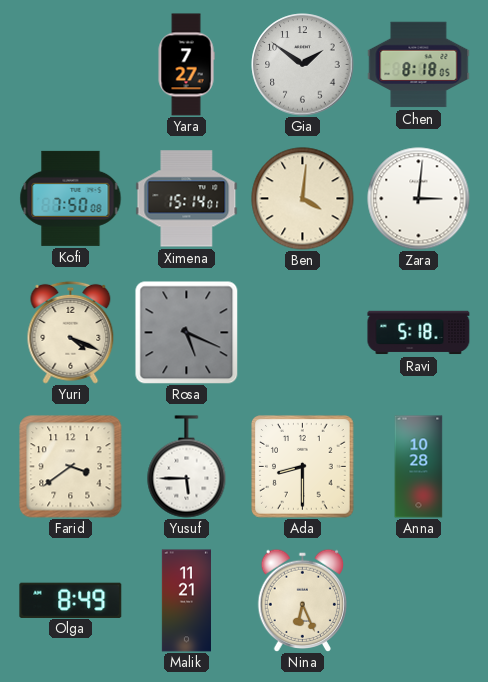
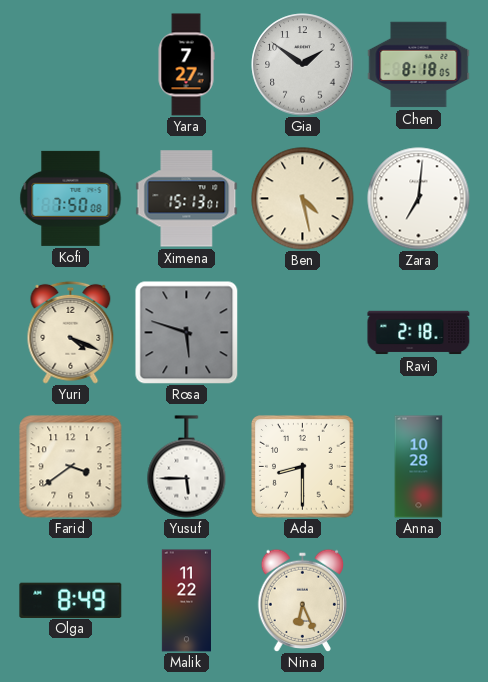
Ximena: 15:14 -> 15:13 (187, 199)
Ben: 4:01 -> 4:28 (303, 199)
Zara: 3:01 -> 7:01 (419, 199)
Rosa: 5:19 -> 5:48 (187, 333)
Ravi: 5:18 -> 2:18 (419, 333)
Malik: 11:21 -> 11:22 (186, 601)
